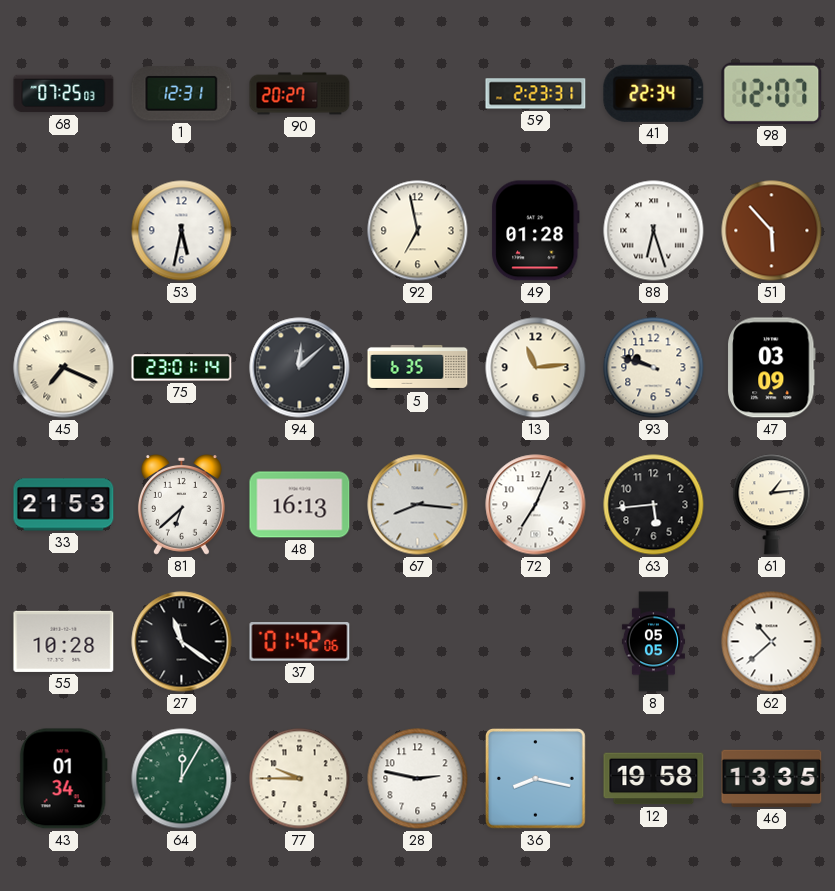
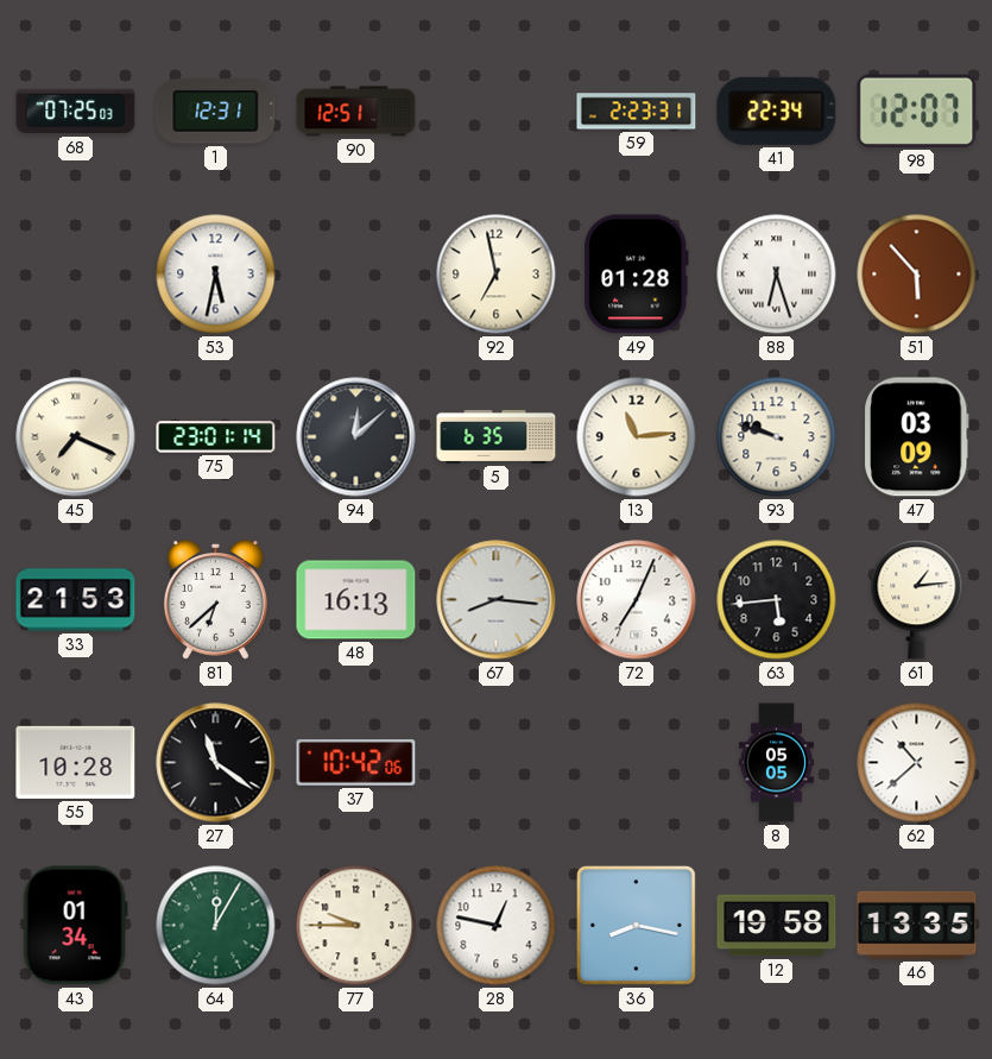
90: 20:27 -> 12:51 (356, 112)
37: 01:42 -> 10:42 (356, 763)
28: 2:47 -> 12:47 (497, 926)
